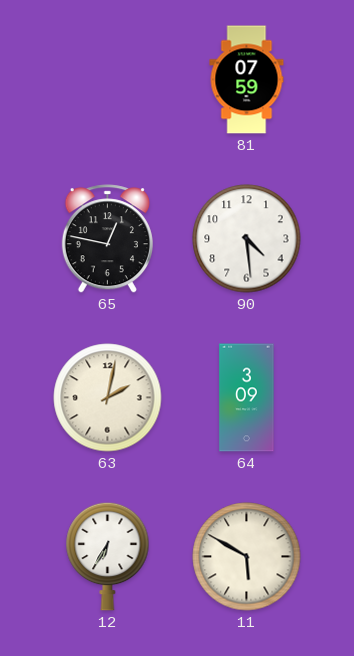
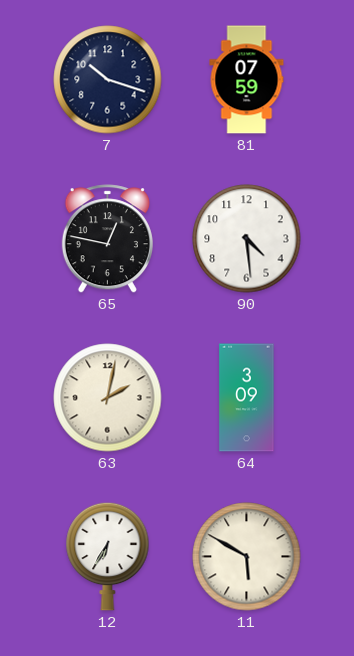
7: none -> 10:18 (108, 80)
